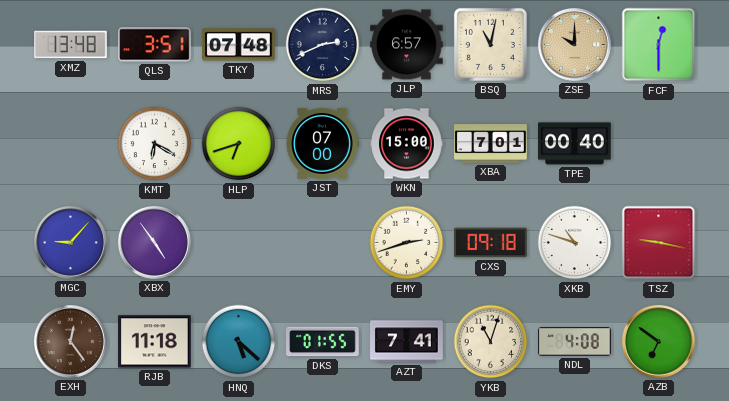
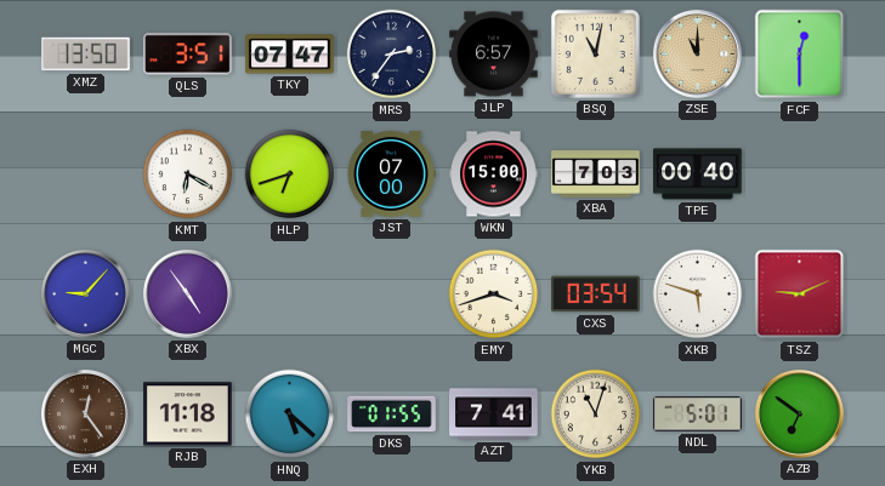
XMZ: 13:48 -> 13:50 (86, 55)
TKY: 07:48 -> 07:47 (290, 55)
MRS: 2:41 -> 2:36 (392, 55)
ZSE: 10:00 -> 11:00 (697, 53)
XBA: 7:01 -> 7:03 (596, 175)
EMY: 2:42 -> 3:42 (494, 295)
CXS: 09:18 -> 03:54 (596, 295)
XKB: 10:48 -> 5:48 (698, 295)
TSZ: 9:17 -> 9:11 (800, 295)
NDL: 4:08 -> 5:01 (698, 414)
